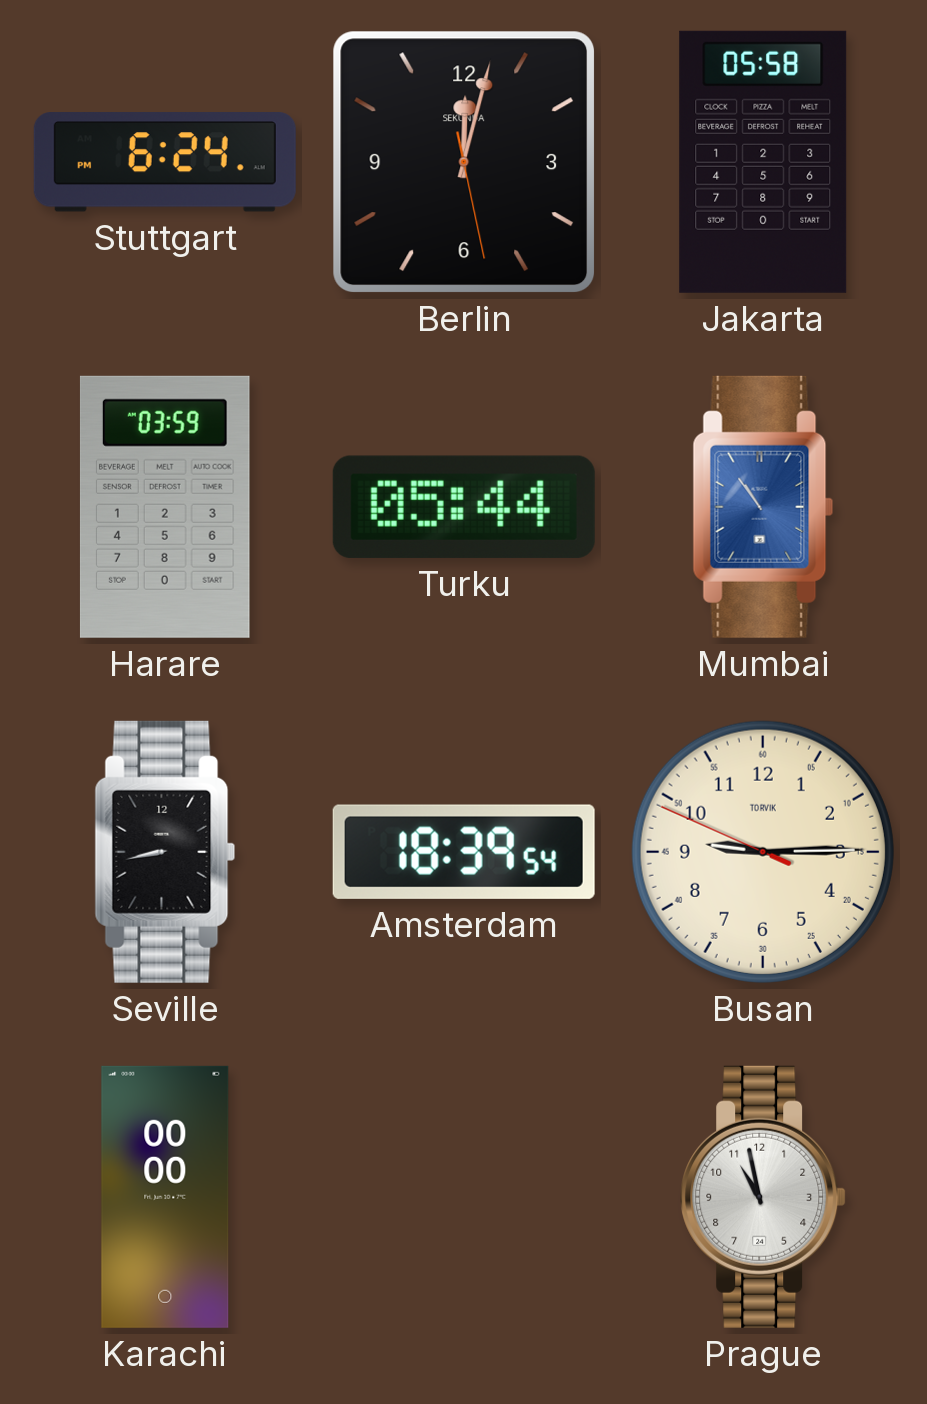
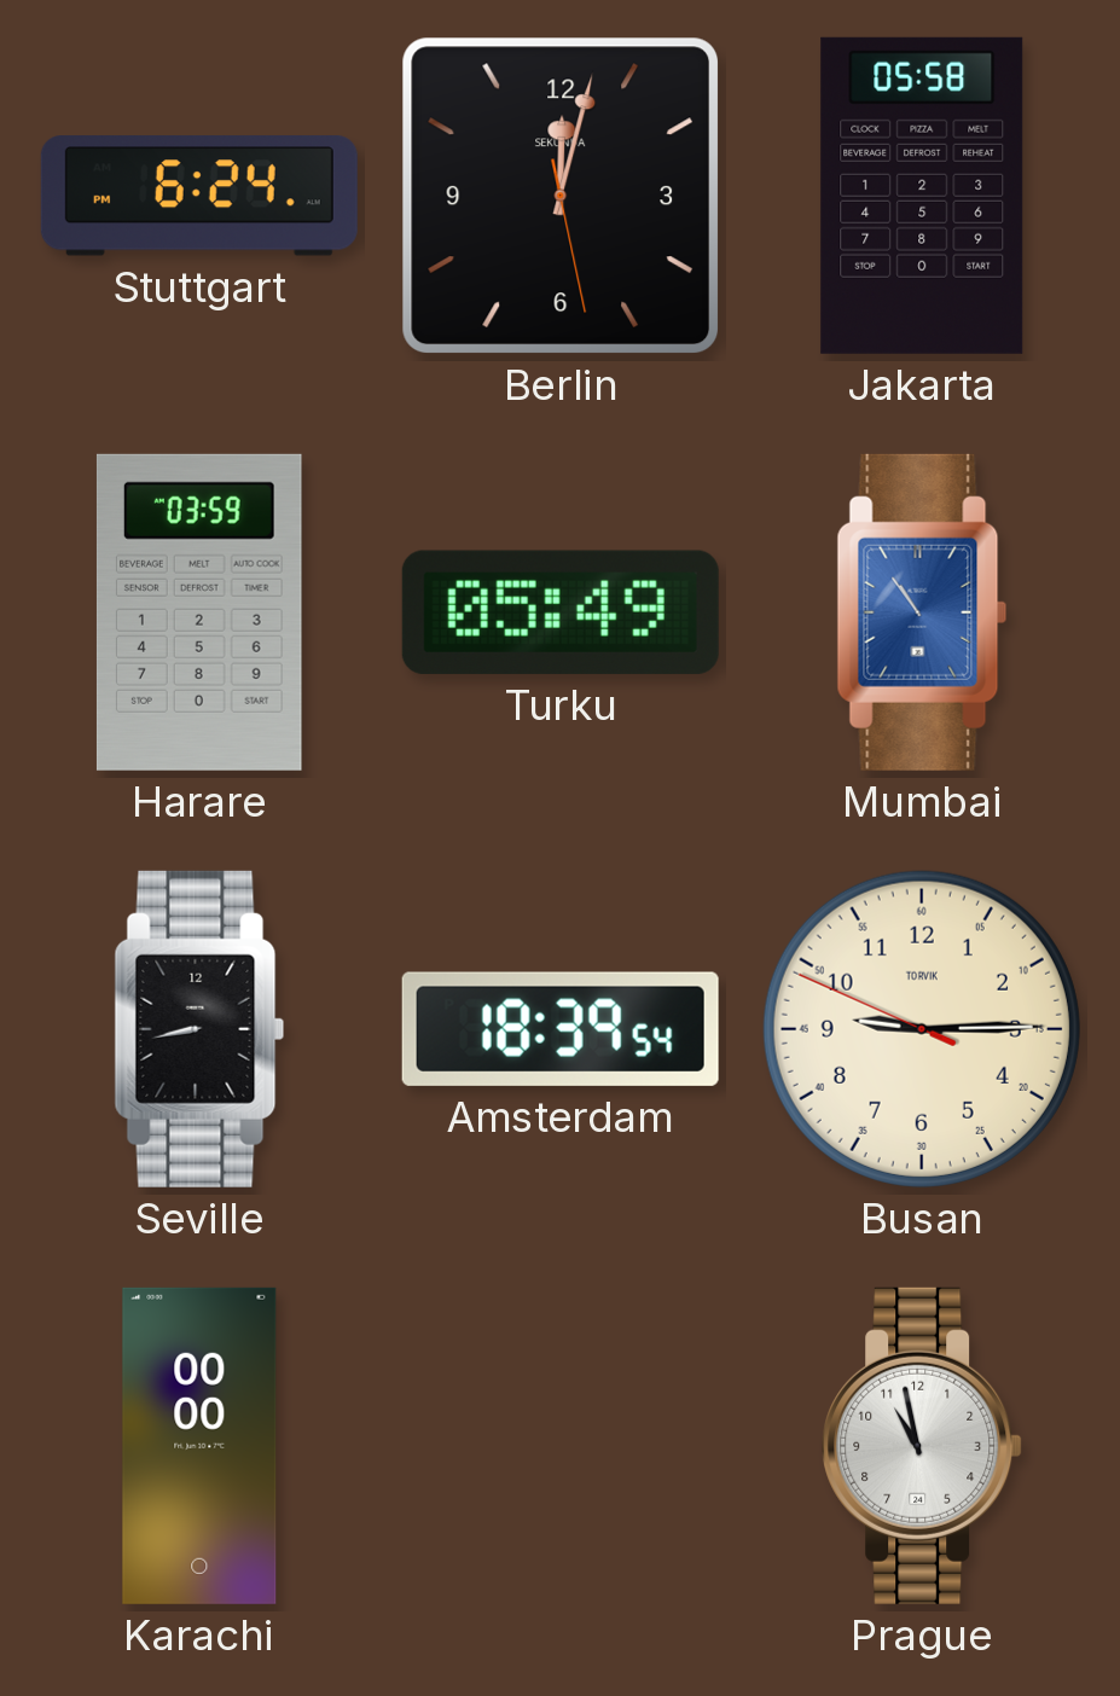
Turku: 05:44 -> 05:49 (561, 612)
